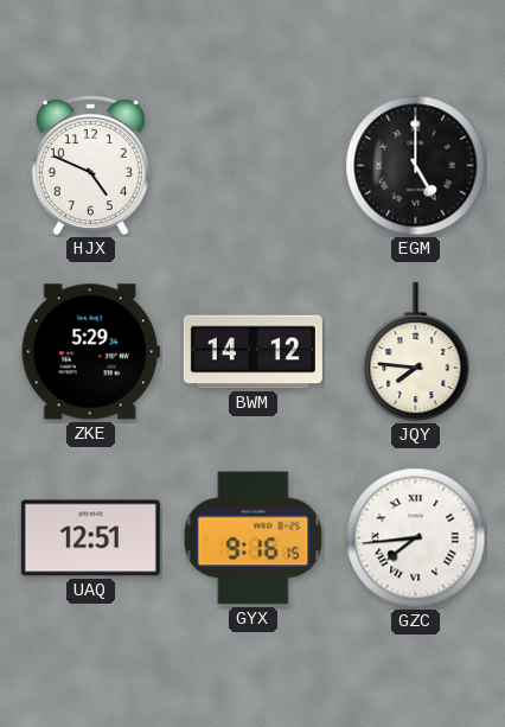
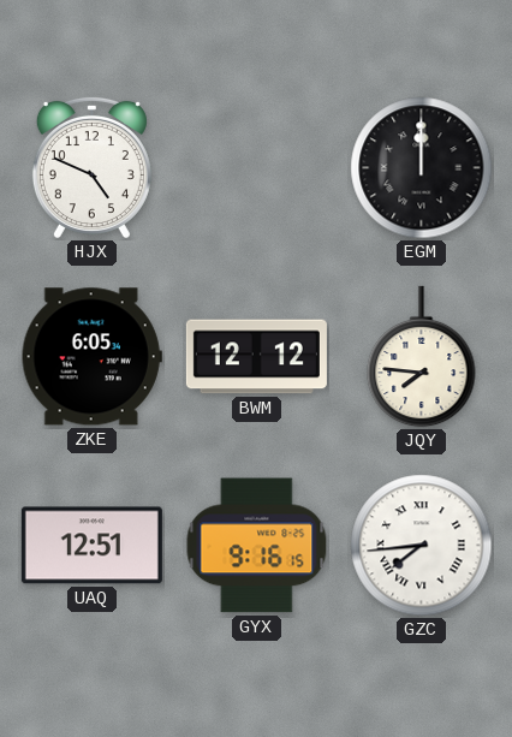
EGM: 5:00 -> 12:00 (422, 168)
ZKE: 5:29 -> 6:05 (91, 357)
BWM: 14:12 -> 12:12 (256, 357)
